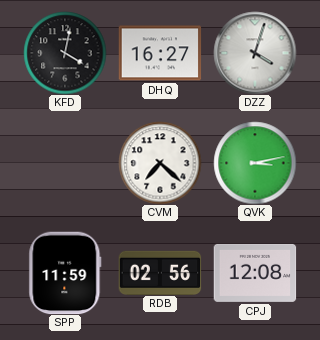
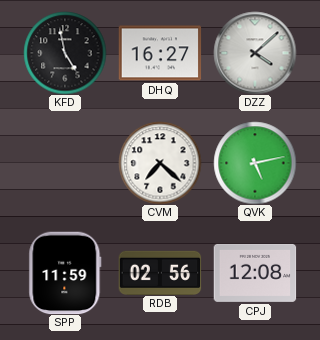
KFD: 4:02 -> 4:58 (65, 53)
DZZ: 4:03 -> 4:08 (255, 53)
QVK: 3:13 -> 5:13 (255, 163)
